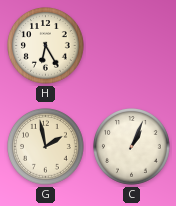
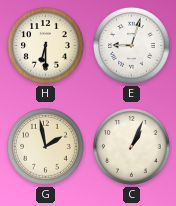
H: 6:25 -> 6:30 (46, 46)
E: none -> 9:03 (132, 46)
